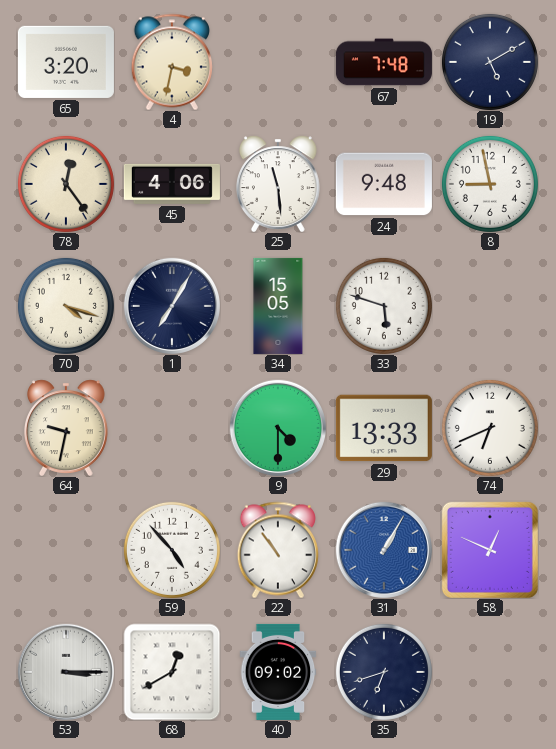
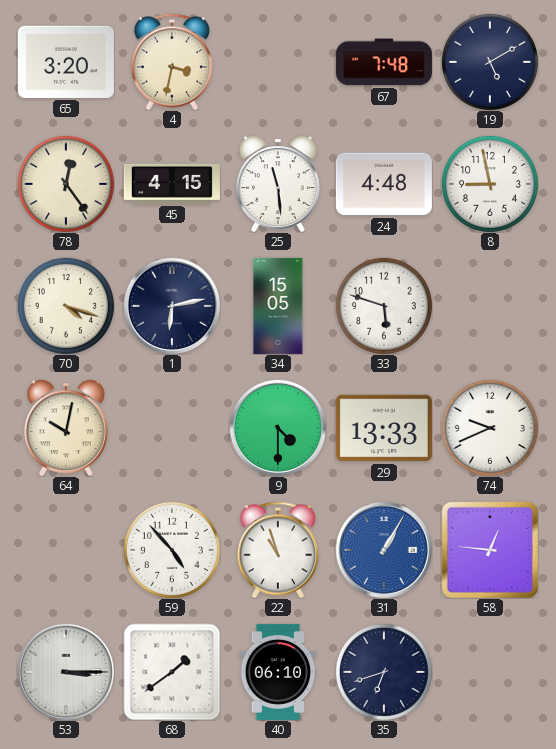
45: 4:06 -> 4:15 (172, 184)
24: 9:48 -> 4:48 (384, 184)
1: 7:05 -> 6:13 (172, 306)
64: 9:32 -> 10:02 (66, 428)
74: 6:41 -> 9:41 (490, 428)
22: 10:54 -> 10:57 (278, 550)
58: 12:49 -> 12:46 (490, 550)
68: 12:40 -> 1:39 (172, 672)
40: 09:02 -> 06:10 (278, 672)
